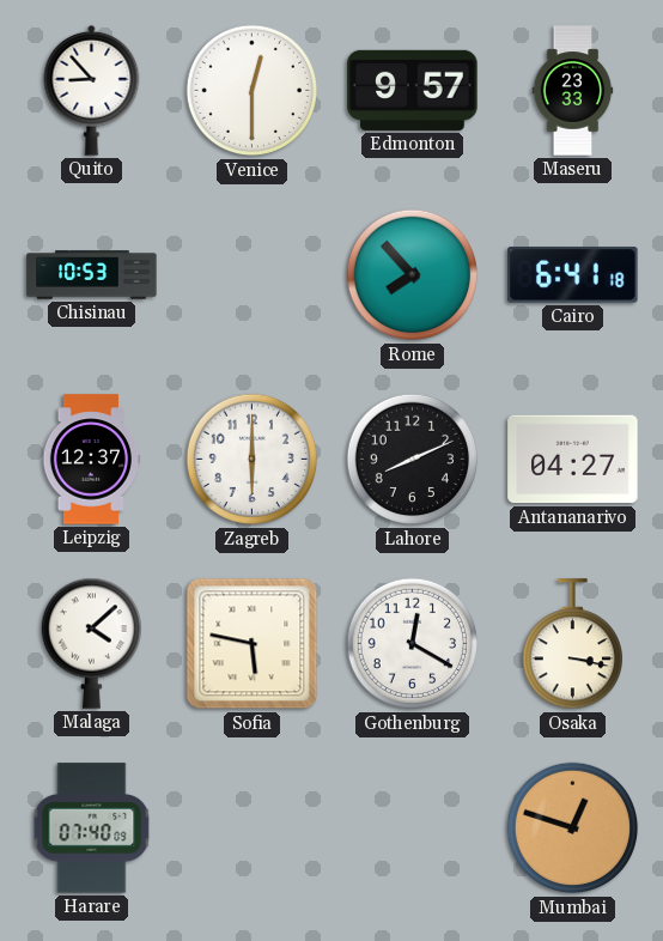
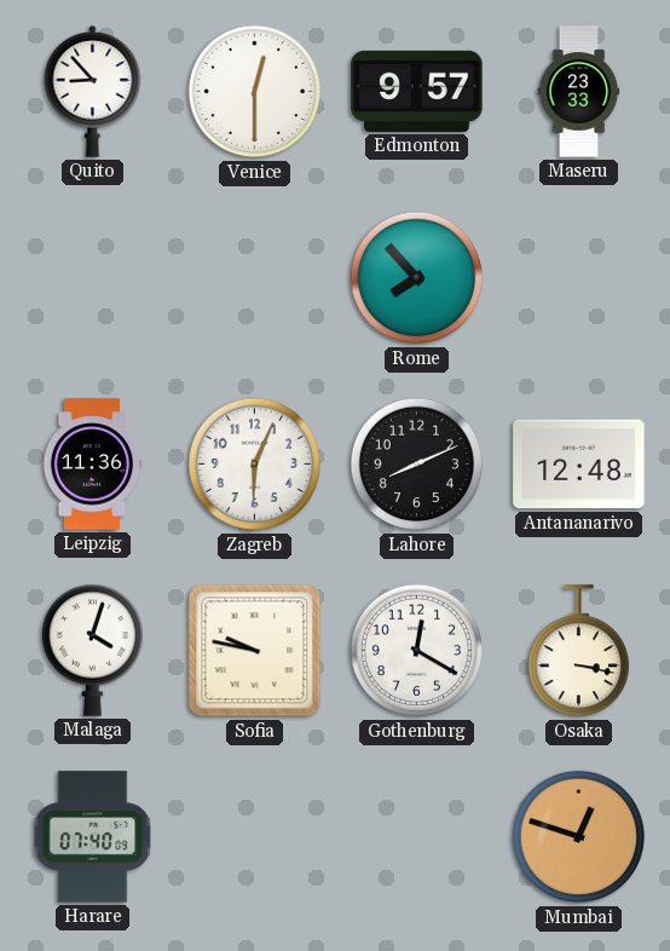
Chisinau: 10:53 -> none (92, 275)
Cairo: 6:41 -> none (573, 275)
Leipzig: 12:37 -> 11:36 (92, 465)
Zagreb: 6:00 -> 6:04 (255, 465)
Antananarivo: 04:27 -> 12:48 (579, 465)
Malaga: 4:08 -> 4:03 (92, 650)
Sofia: 5:47 -> 9:47 (255, 651)
